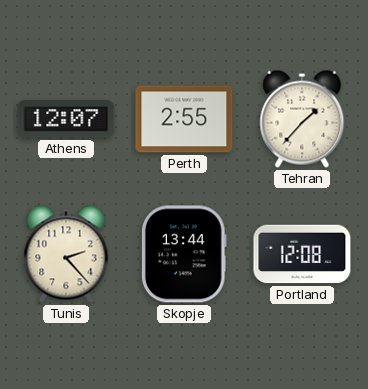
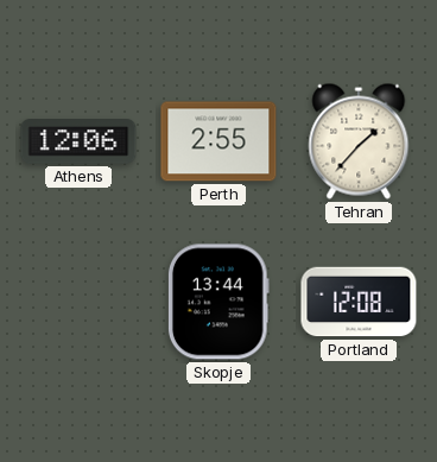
Athens: 12:07 -> 12:06 (78, 143)
Tunis: 2:23 -> none (66, 254)
